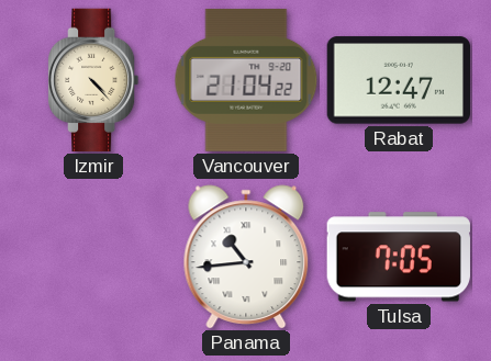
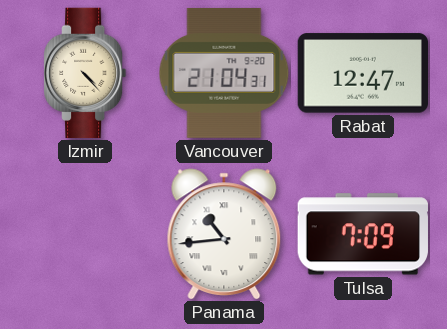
Vancouver: 21:04:22 -> 21:04:31 (224, 73)
Tulsa: 7:05 -> 7:09 (363, 234)
